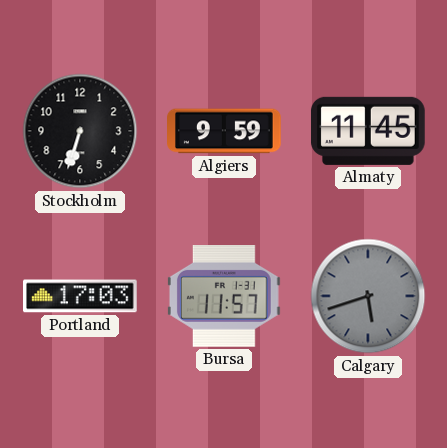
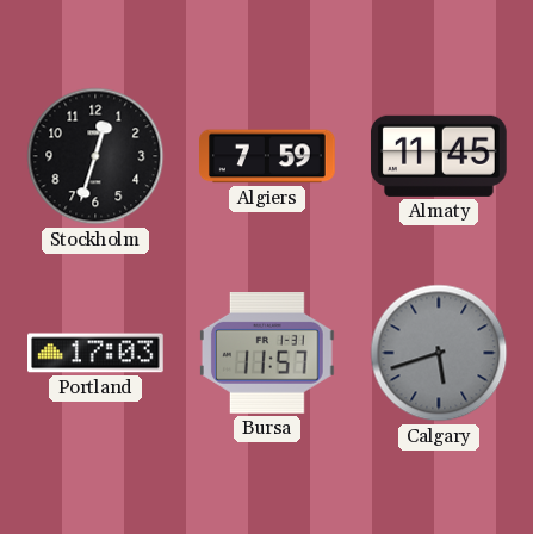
Stockholm: 6:33 -> 12:33 (95, 156)
Algiers: 9:59 -> 7:59 (268, 156)
